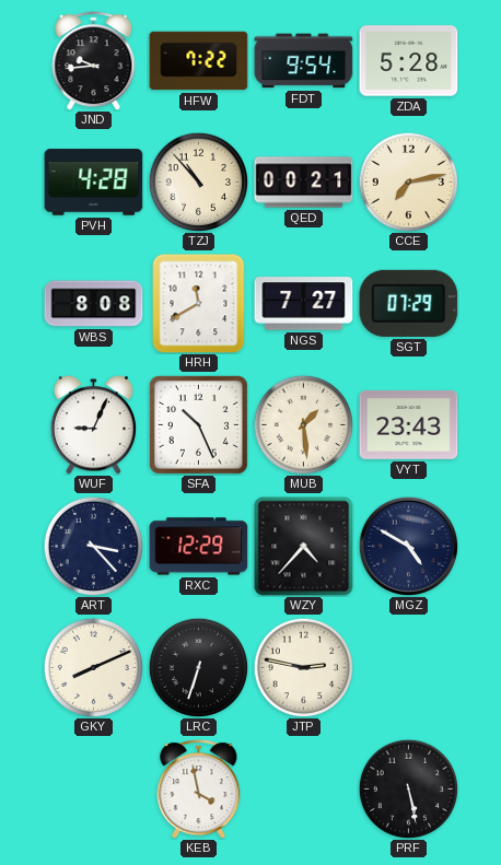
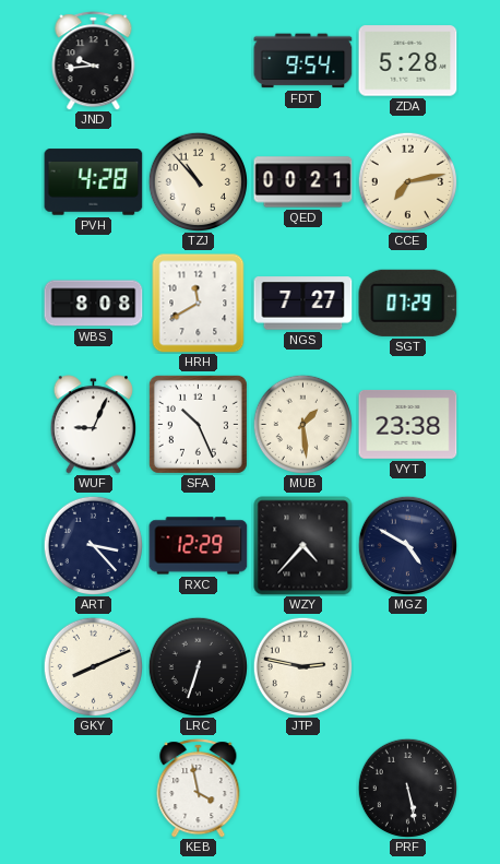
HFW: 7:22 -> none (199, 61)
VYT: 23:43 -> 23:38 (408, 424)
